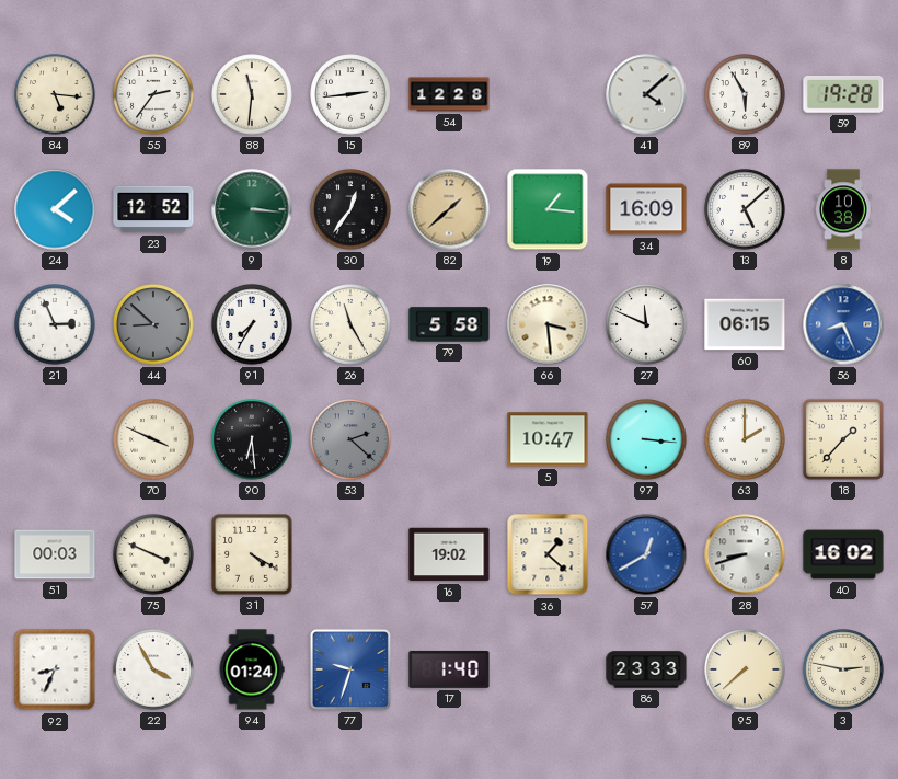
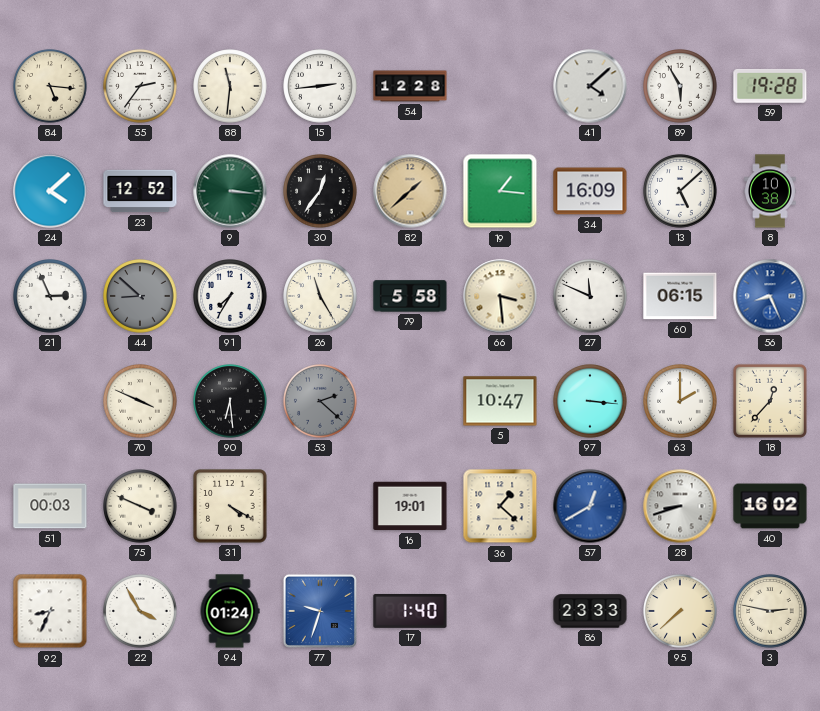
18: 1:37 -> 12:37 (770, 401)
16: 19:02 -> 19:01 (410, 506)
